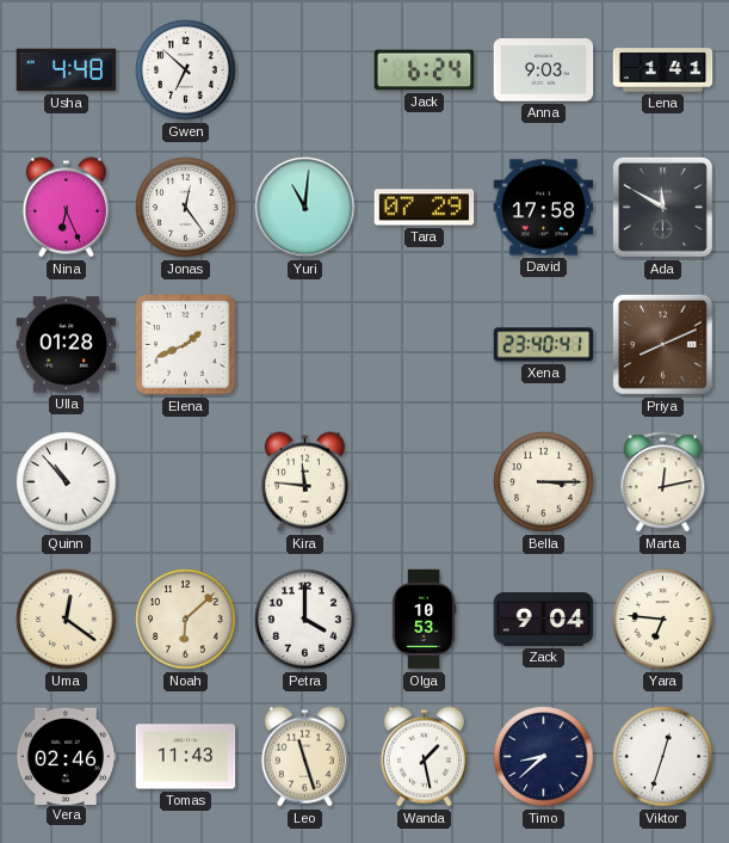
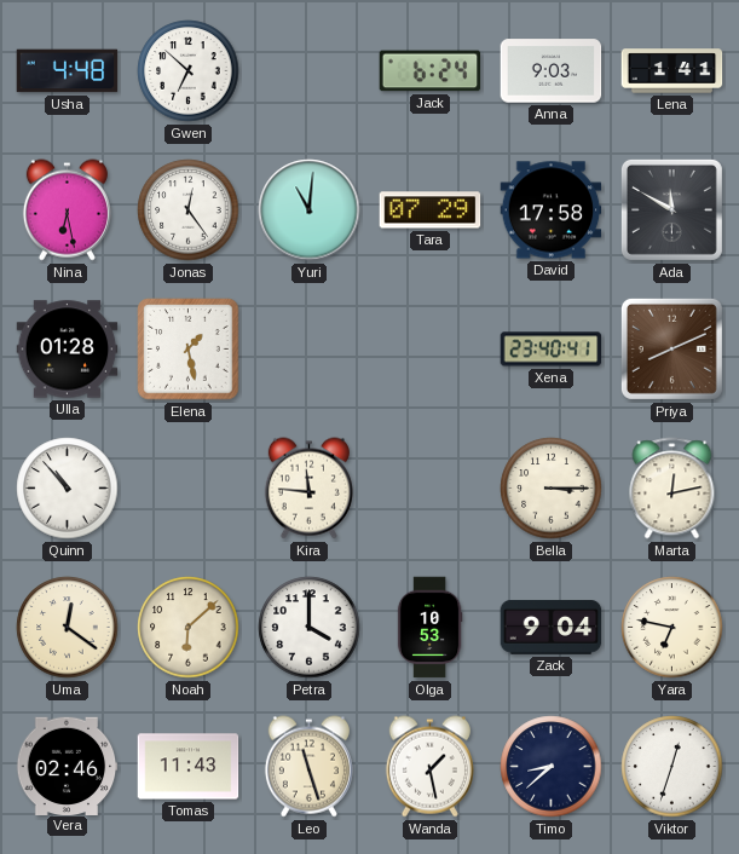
Nina: 6:26 -> 6:28 (67, 210)
Elena: 1:41 -> 1:28 (189, 350)
Yara: 6:46 -> 6:47 (672, 628)
